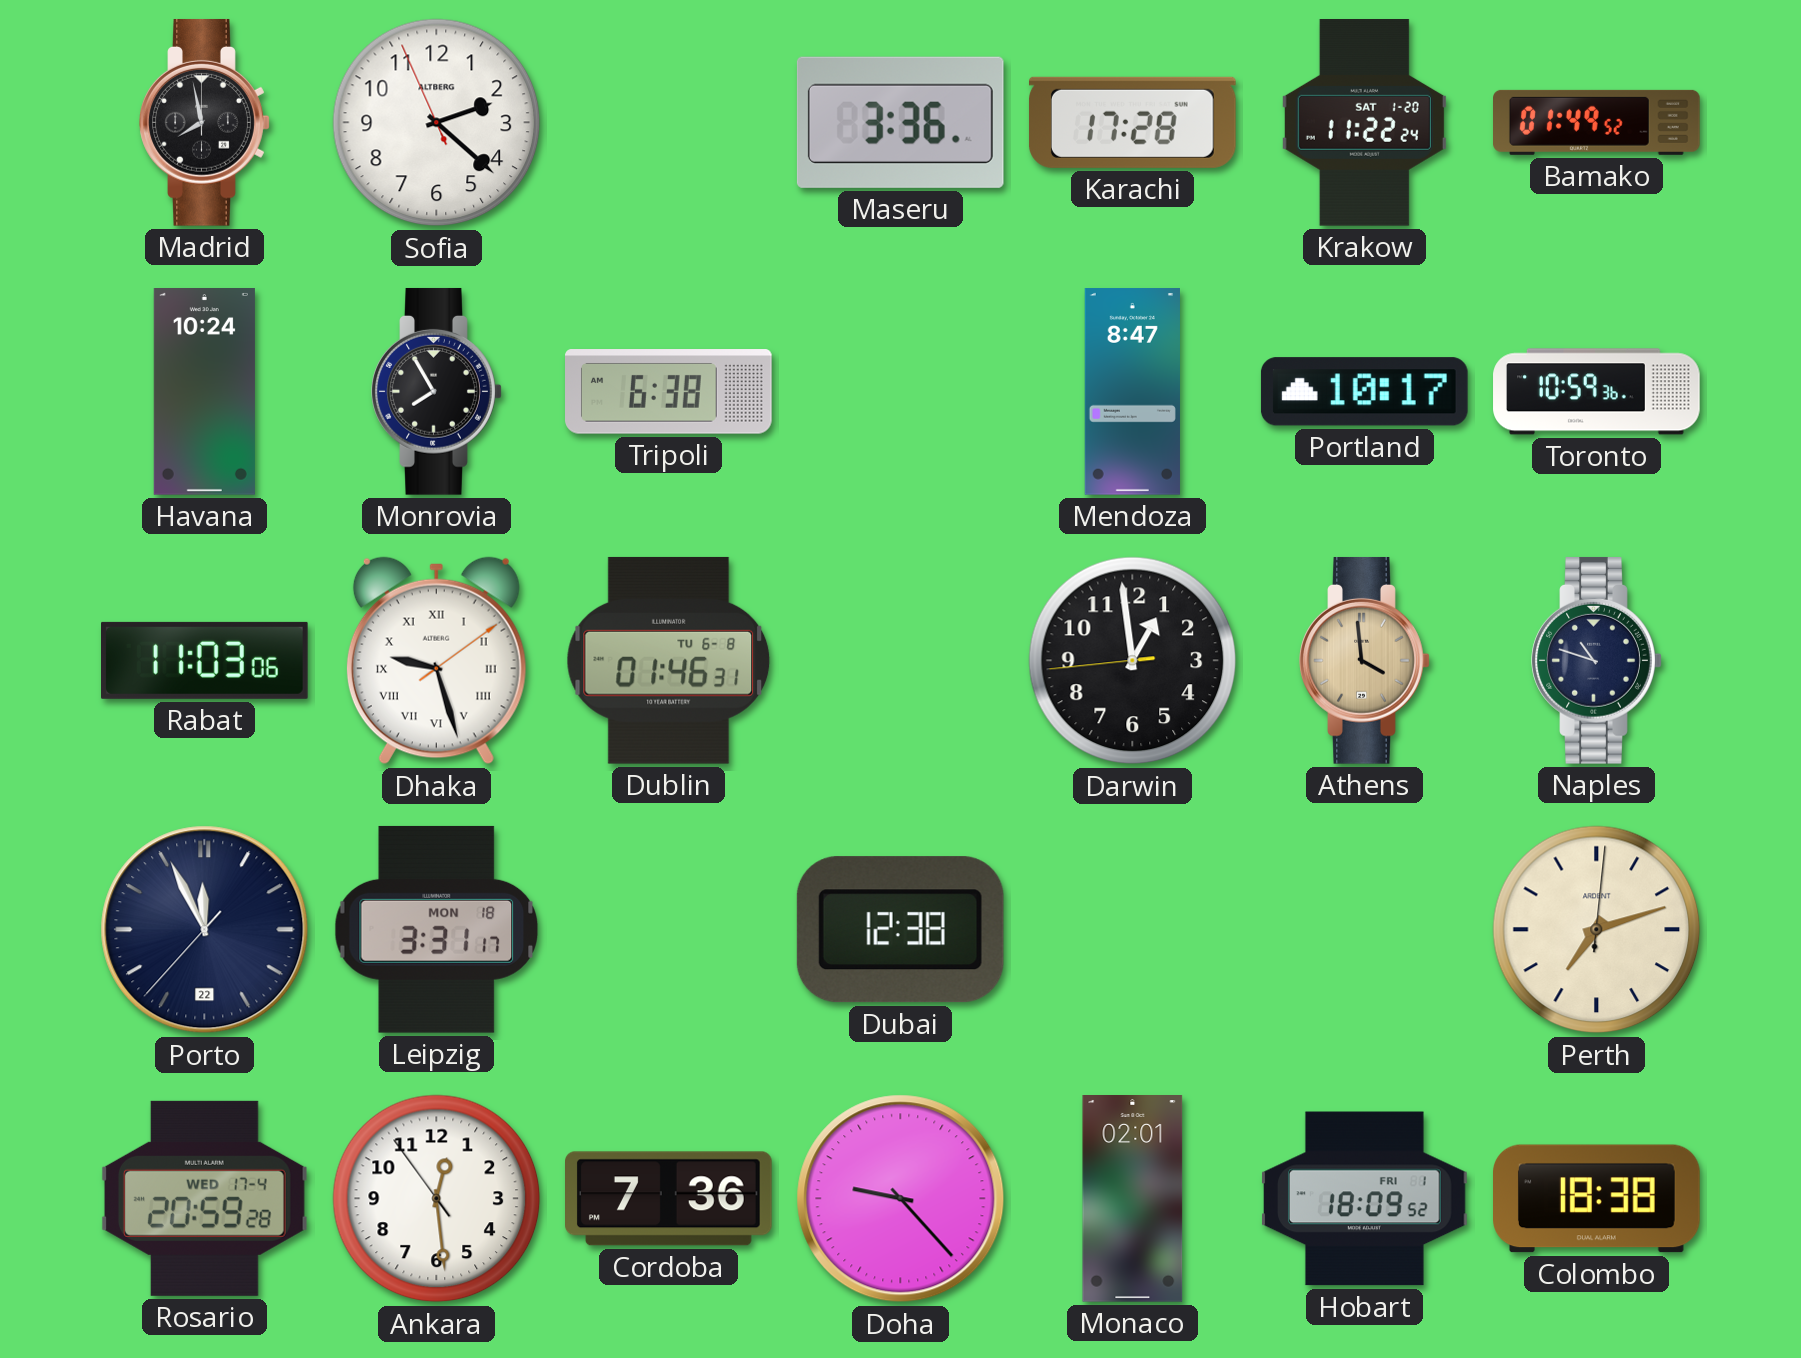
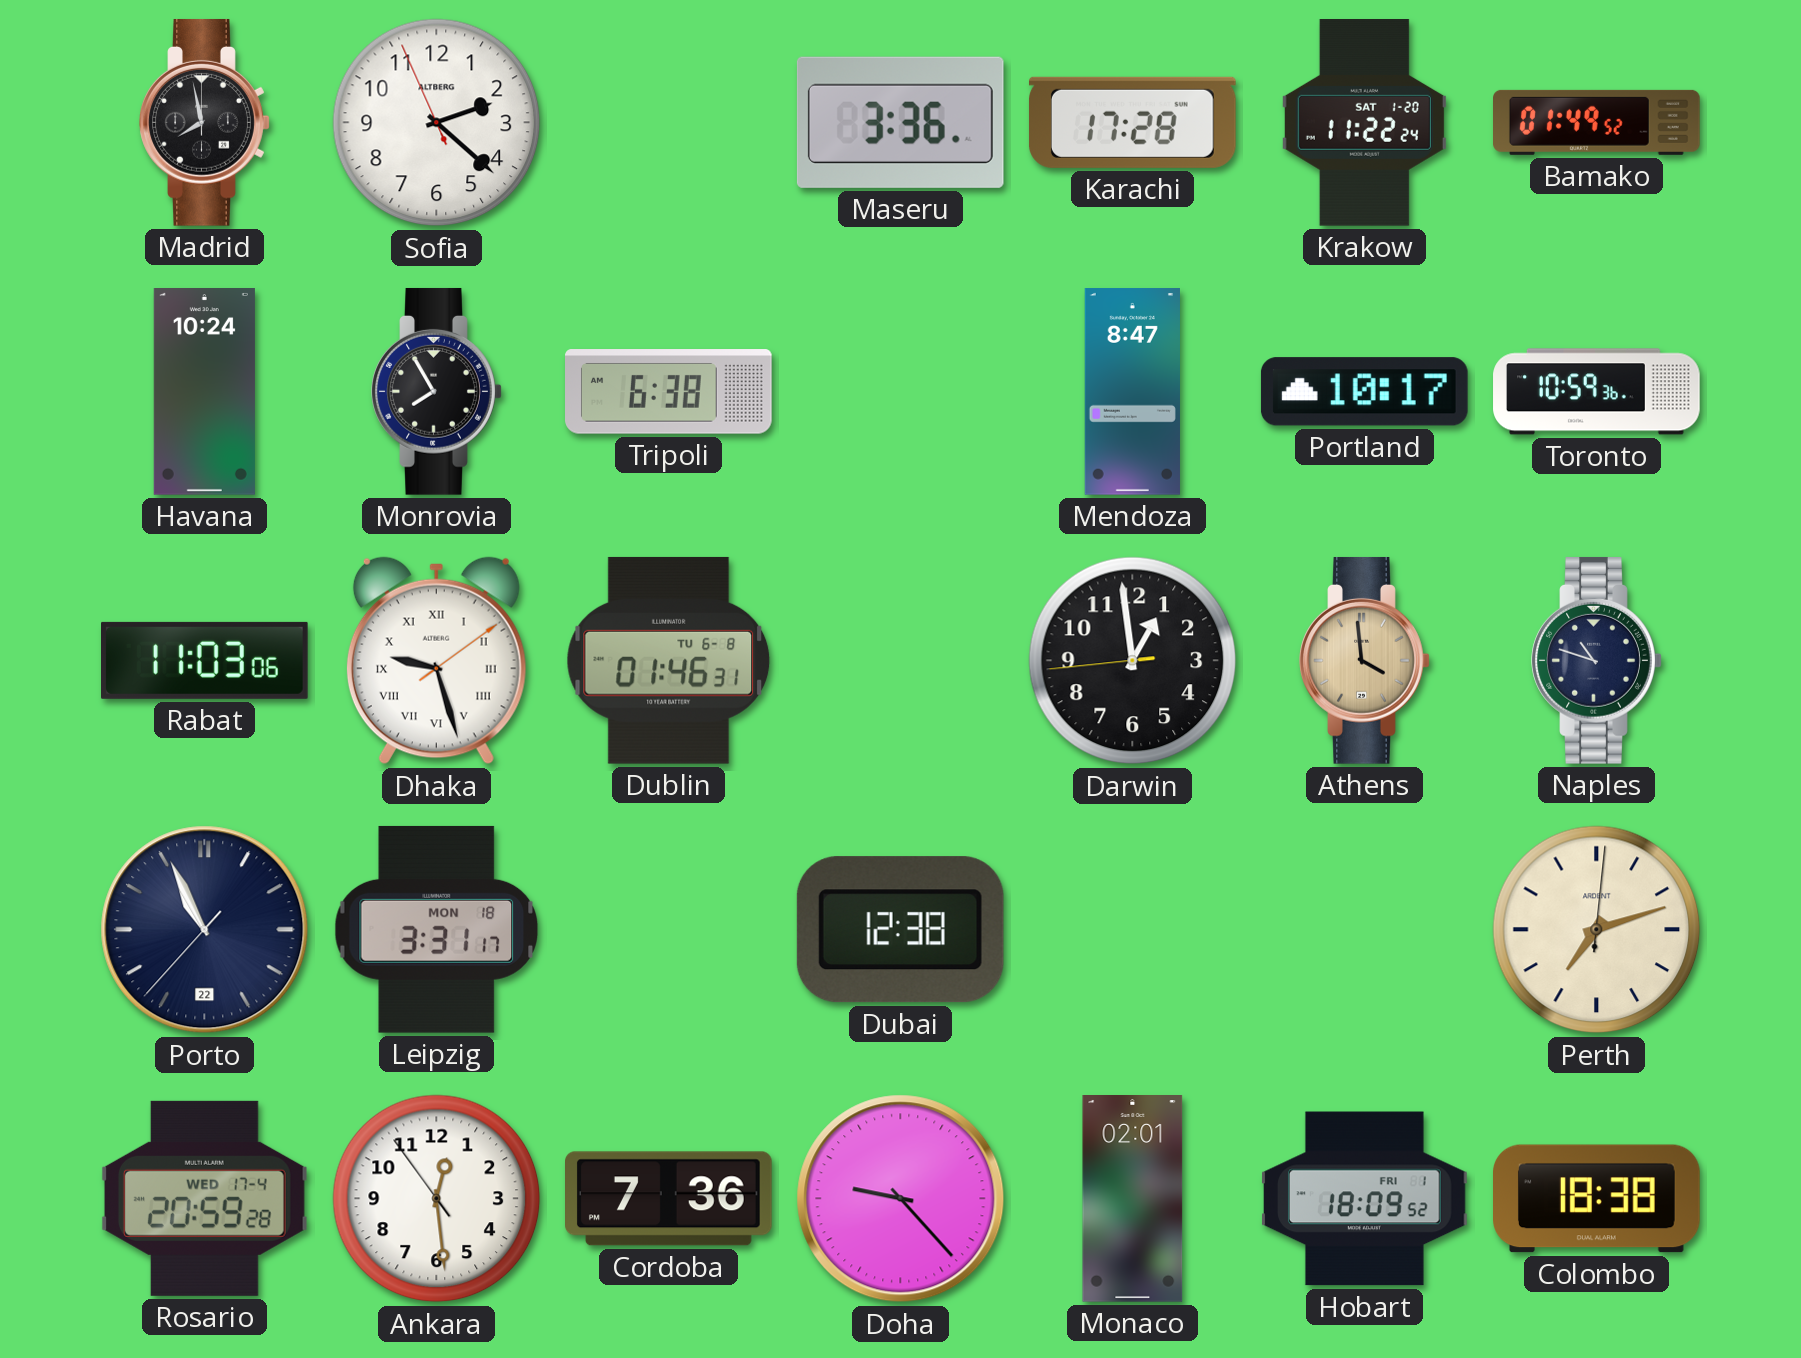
Porto: 11:55 -> 10:55 (205, 930)
